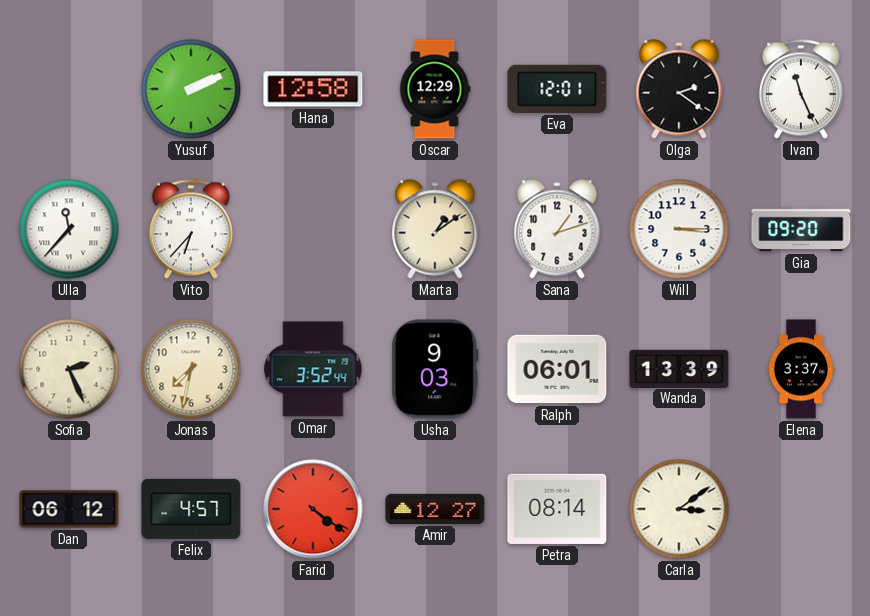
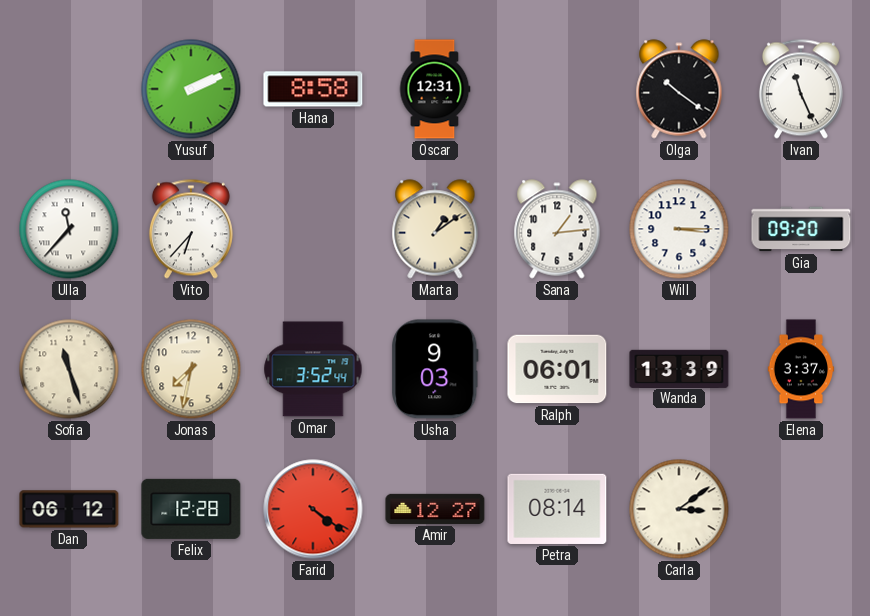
Hana: 12:58 -> 8:58 (313, 89)
Oscar: 12:29 -> 12:31 (435, 89)
Eva: 12:01 -> none (557, 89)
Olga: 2:21 -> 10:21 (679, 89)
Sana: 1:12 -> 1:14 (557, 229)
Sofia: 2:26 -> 11:27 (69, 369)
Felix: 4:57 -> 12:28 (191, 509)
